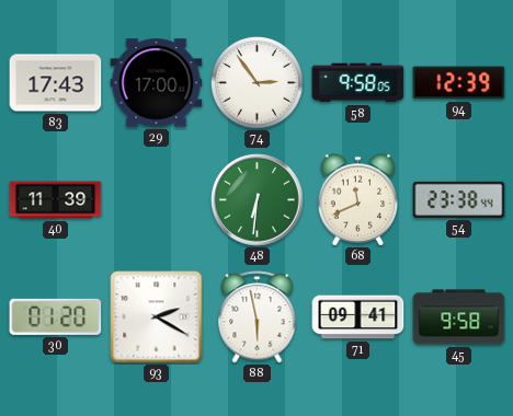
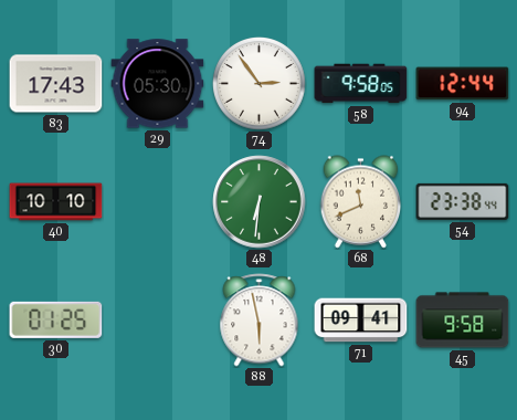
29: 17:00 -> 05:30 (158, 84)
94: 12:39 -> 12:44 (463, 84)
40: 11:39 -> 10:10 (56, 202)
30: 01:20 -> 01:25 (56, 319)
93: 2:20 -> none (157, 317)
